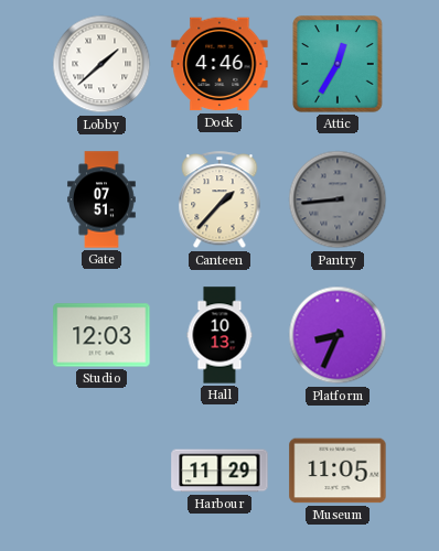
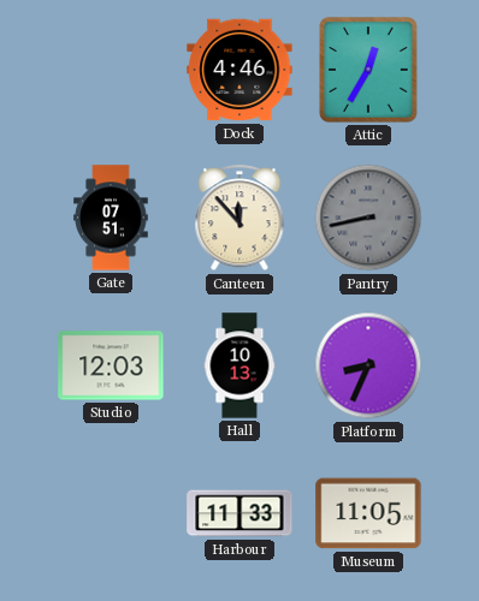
Lobby: 1:38 -> none (101, 64)
Canteen: 1:37 -> 11:53 (239, 219)
Pantry: 8:44 -> 8:43 (368, 218)
Harbour: 11:29 -> 11:33 (239, 513)
